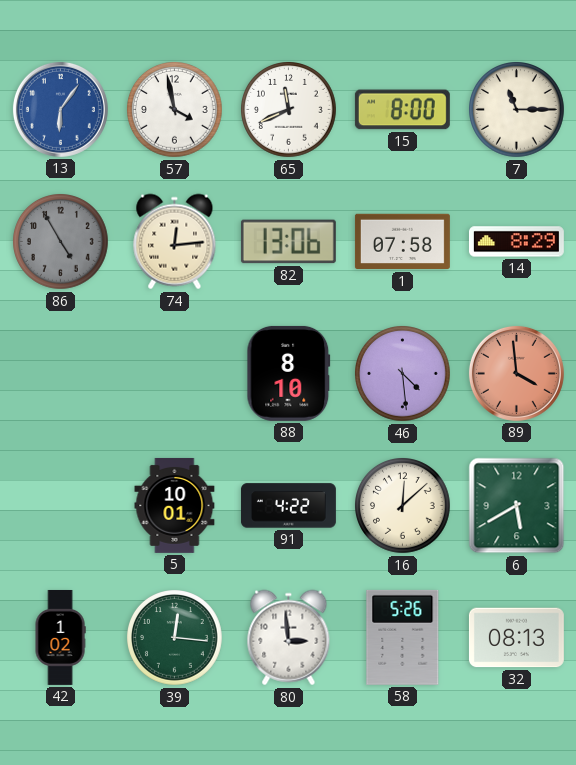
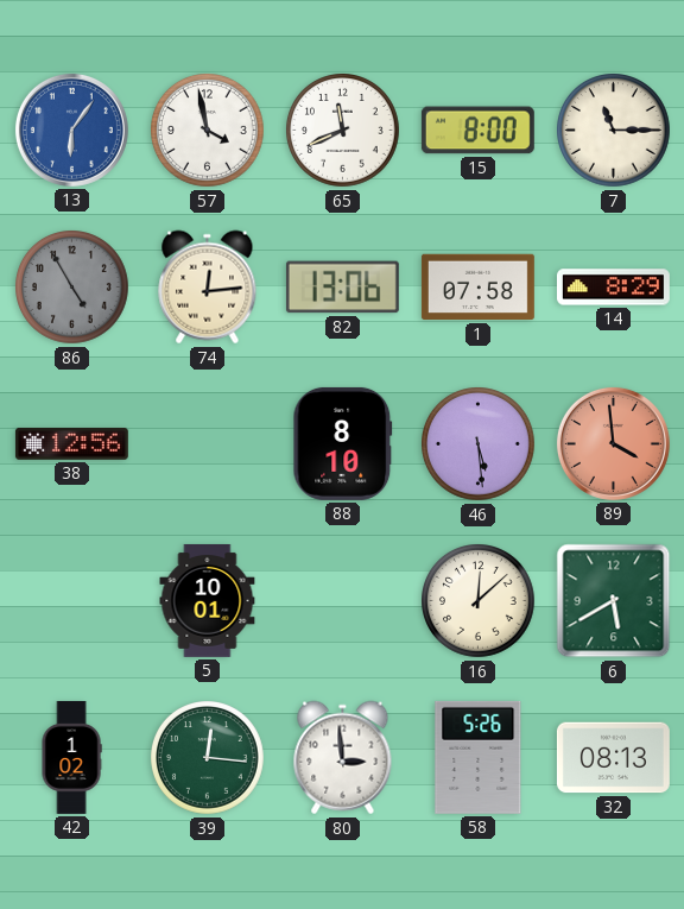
38: none -> 12:56 (71, 444)
46: 4:29 -> 5:29 (479, 444)
91: 4:22 -> none (288, 506)
